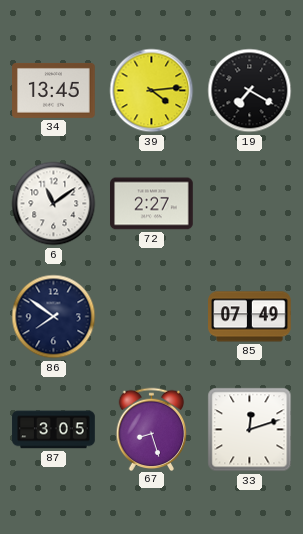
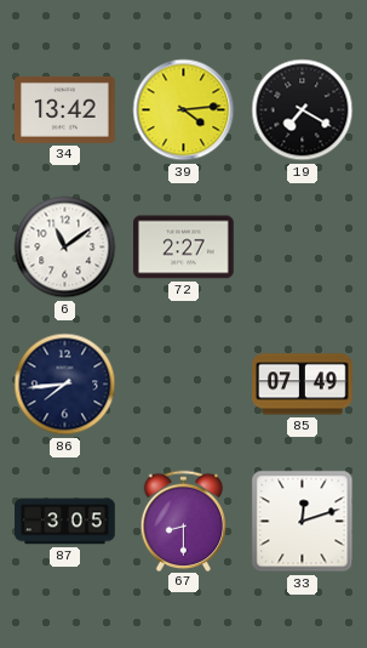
34: 13:45 -> 13:42 (65, 109)
86: 7:51 -> 7:44 (65, 385)
67: 8:27 -> 8:30 (184, 521)
